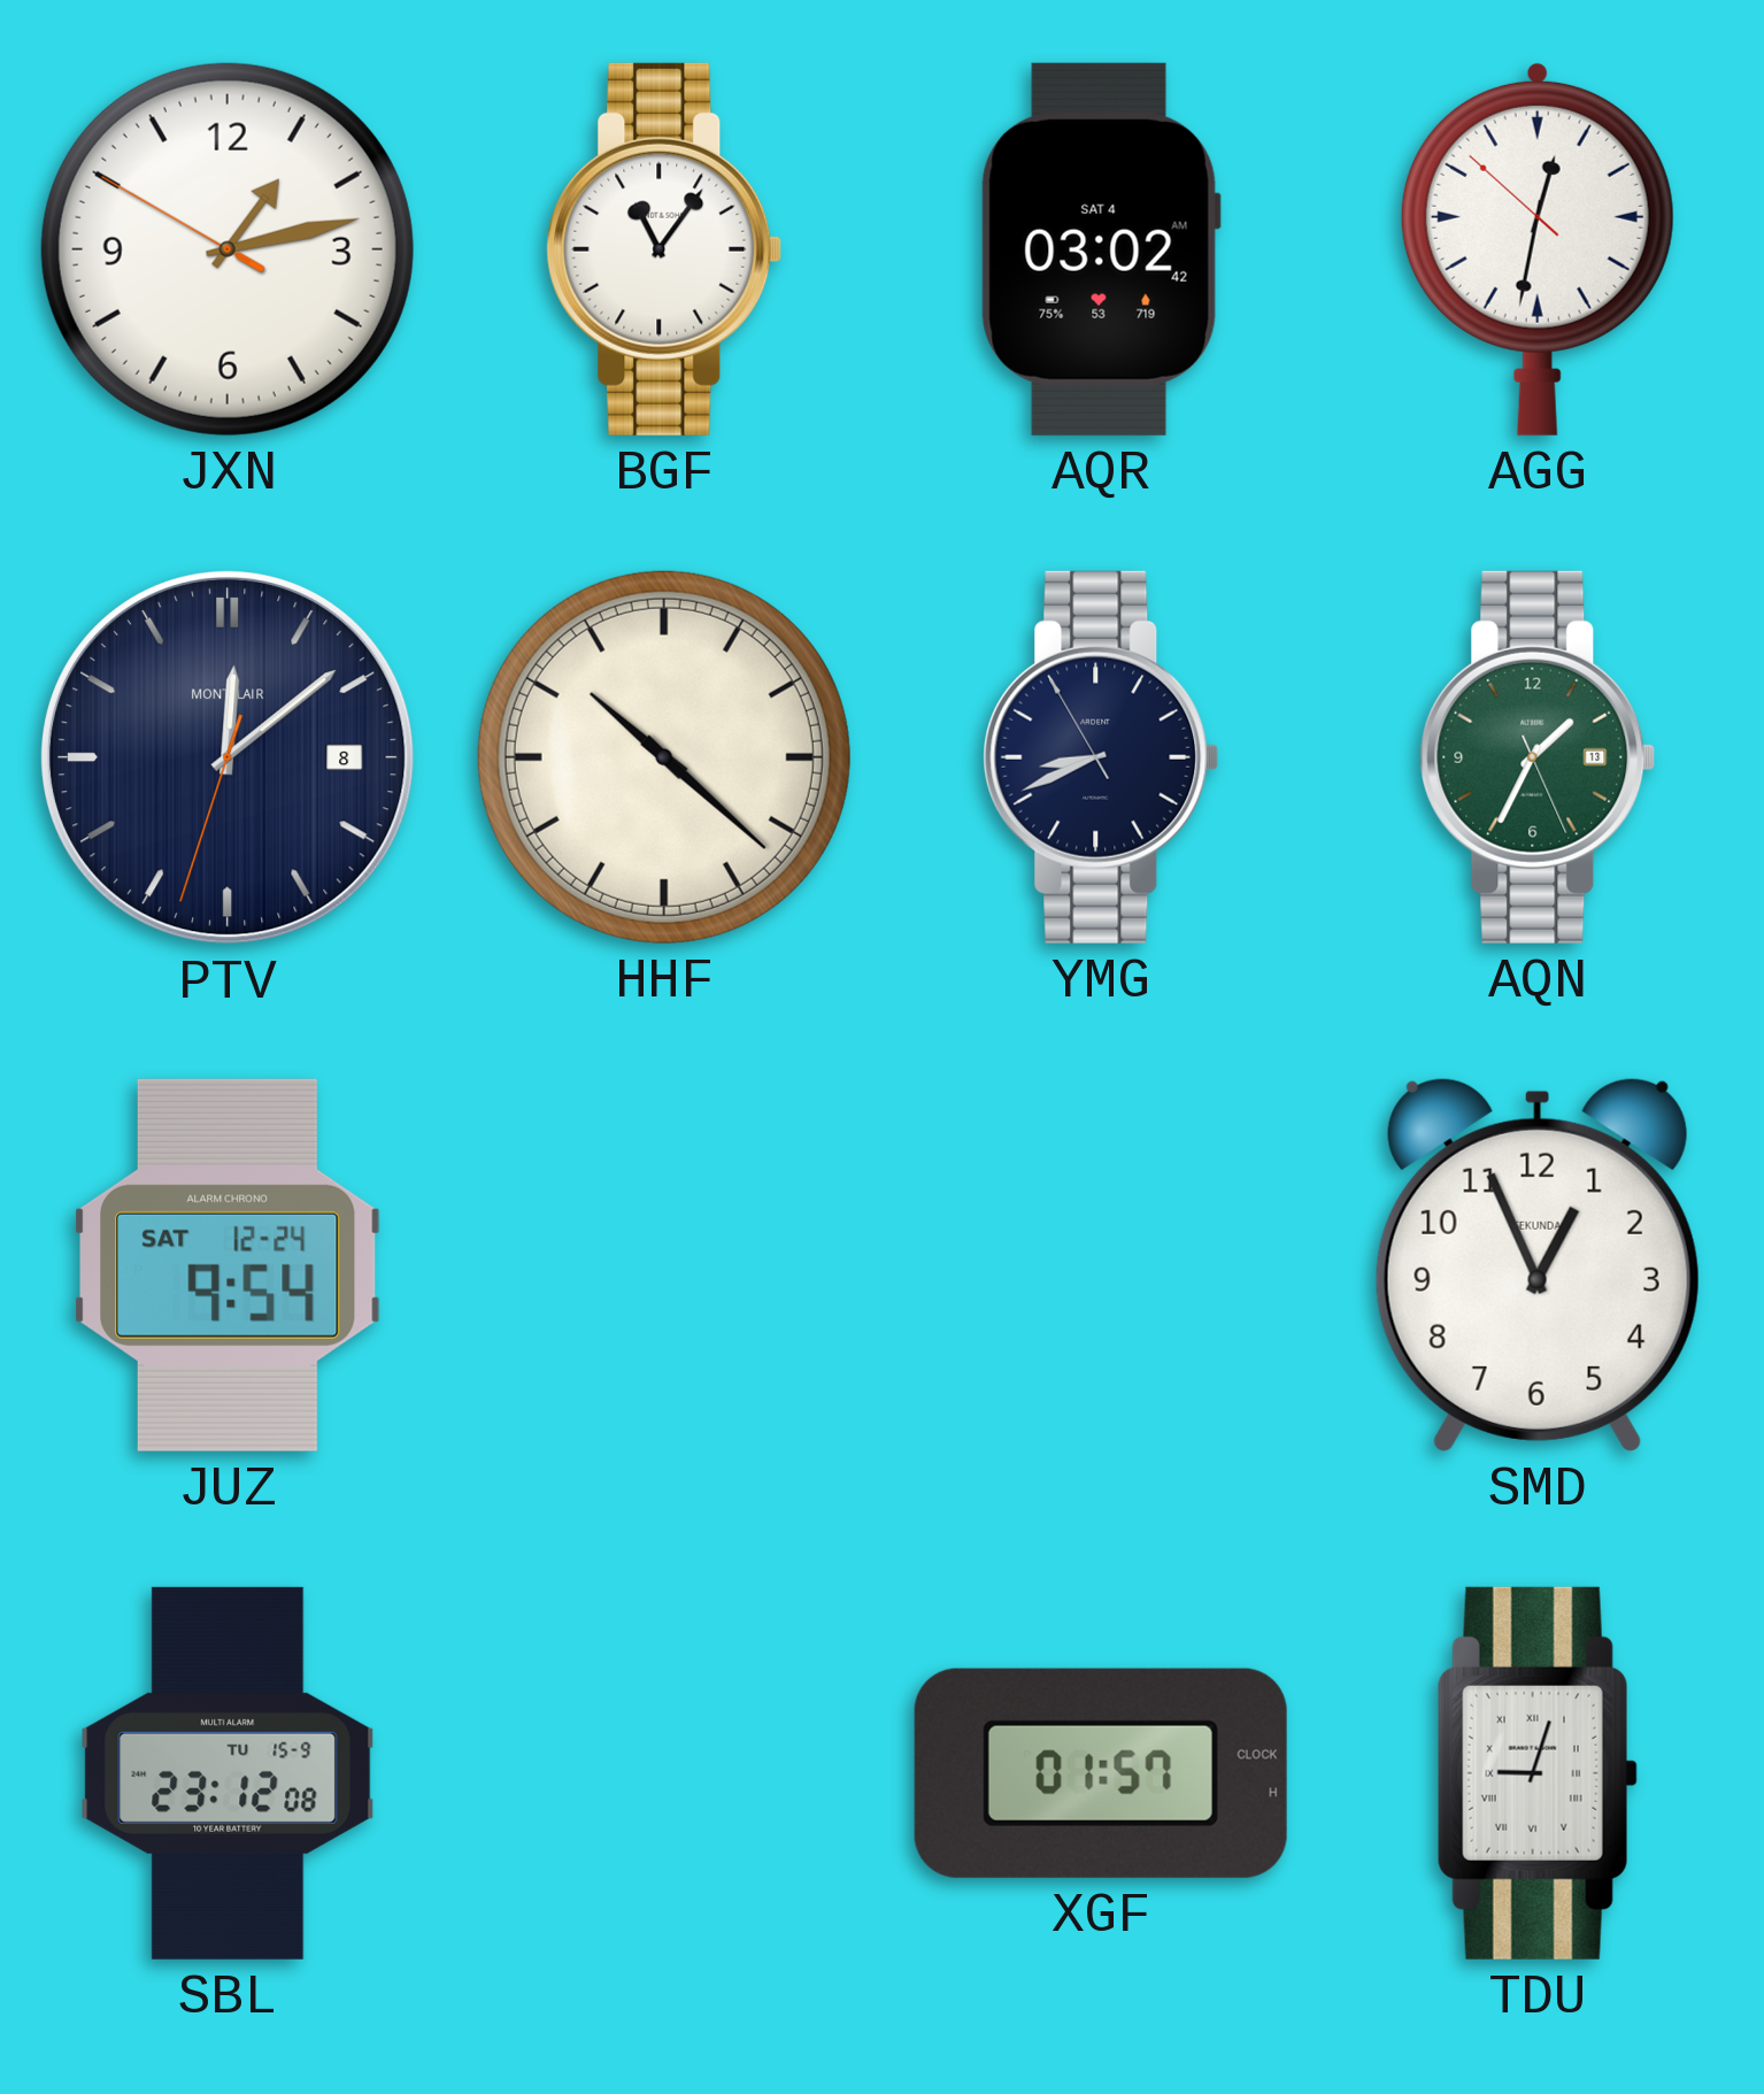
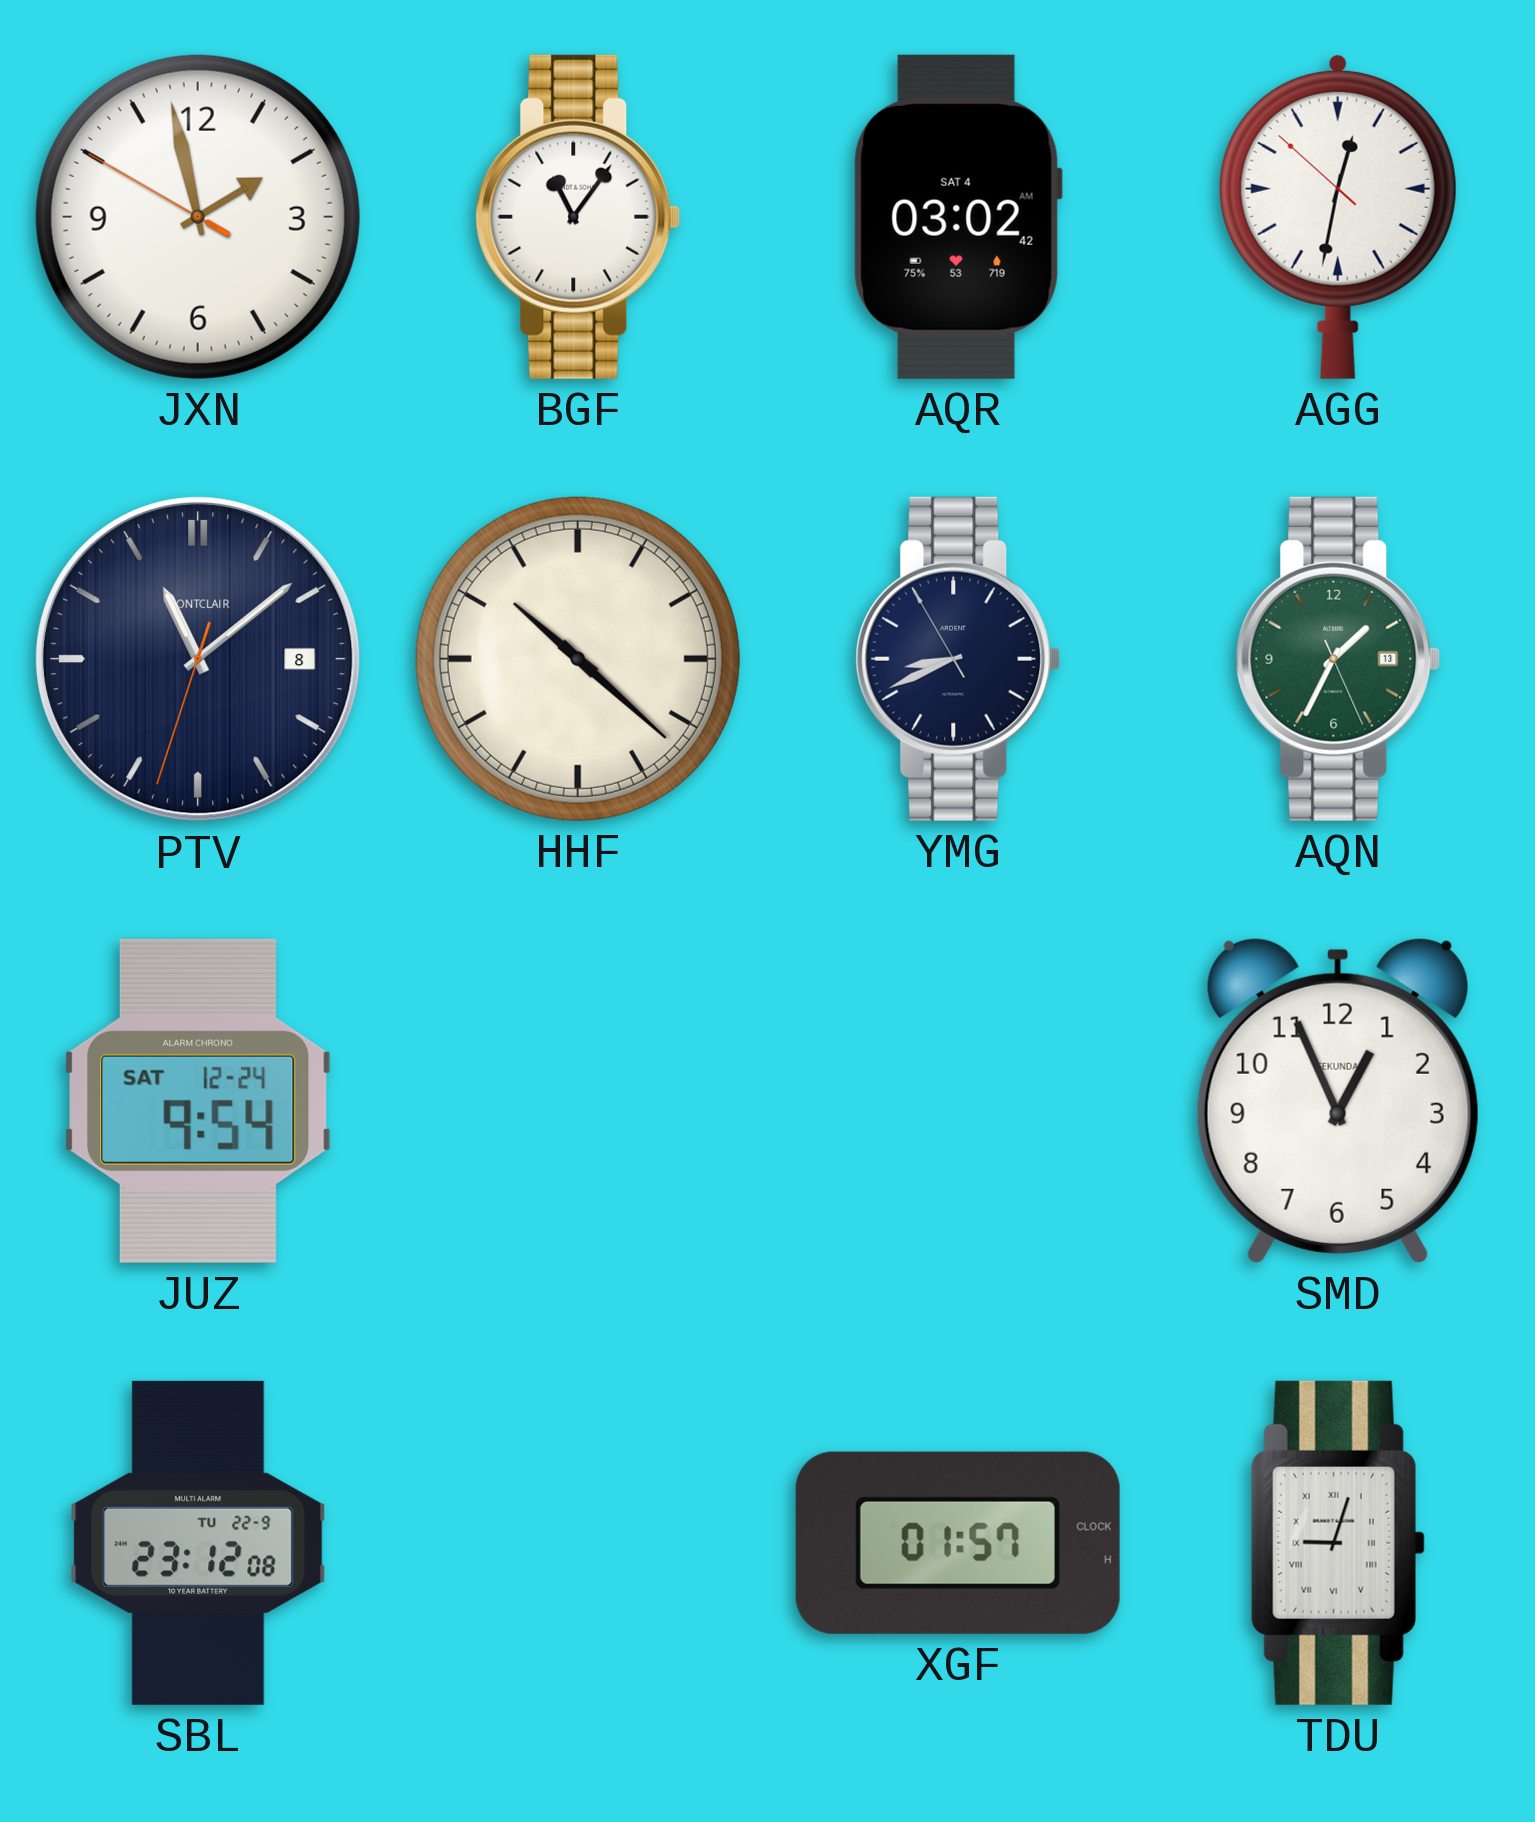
JXN: 1:12 -> 1:57 (198, 217)
PTV: 12:08 -> 11:08 (198, 659)
SBL date: TU 15-9 -> TU 22-9 (198, 1543)
